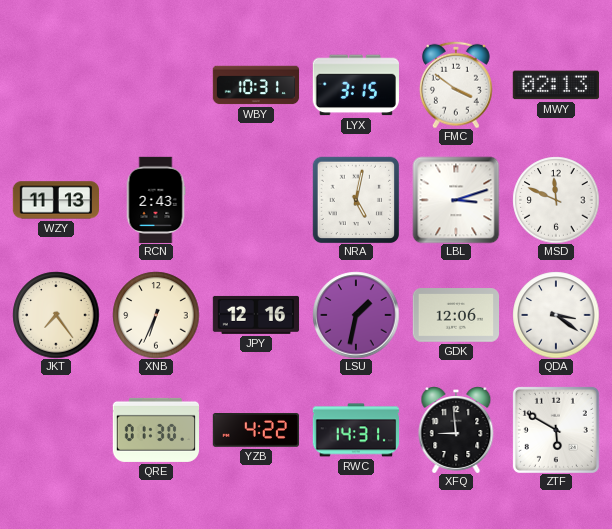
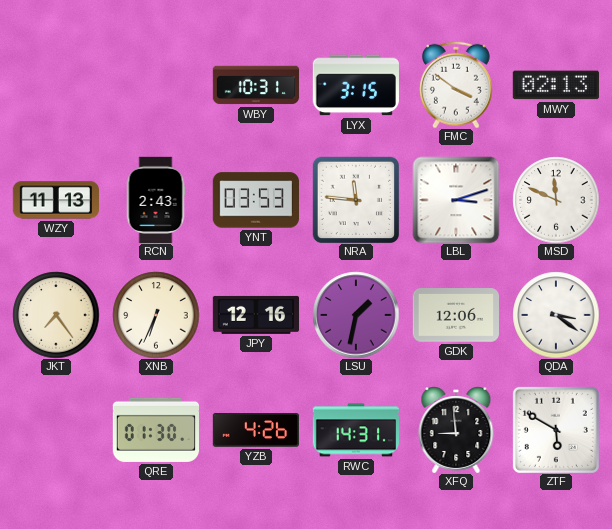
YNT: none -> 03:53 (255, 200)
NRA: 5:02 -> 11:46 (356, 200)
YZB: 4:22 -> 4:26 (255, 431)
